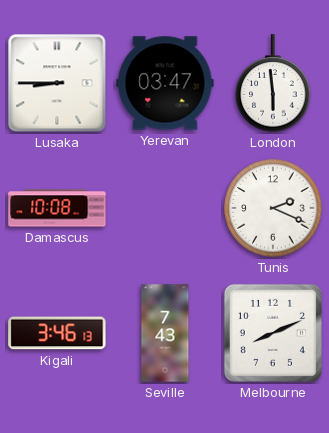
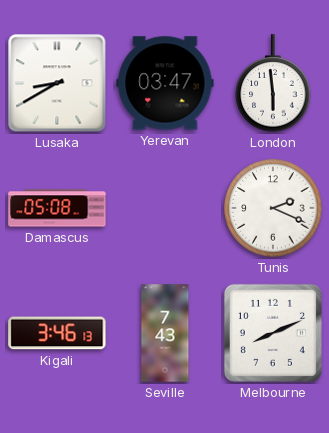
Lusaka: 8:45 -> 8:40 (57, 83)
Damascus: 10:08 -> 05:08 (57, 208)
